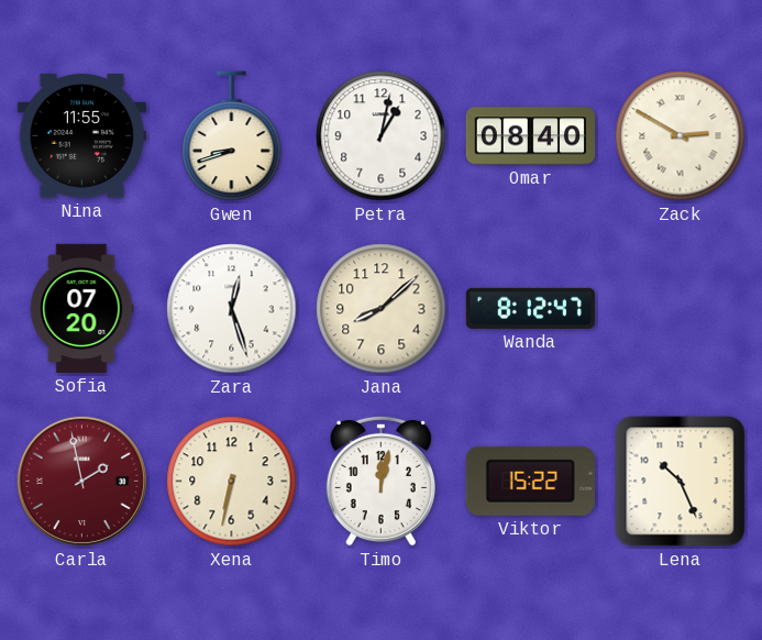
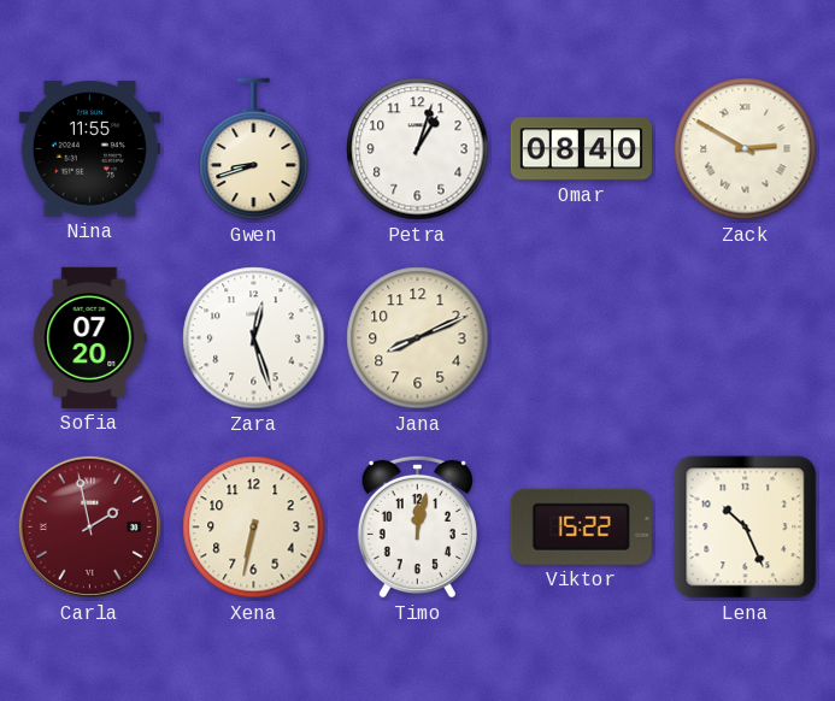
Petra: 1:02 -> 1:03 (418, 149)
Jana: 8:08 -> 8:11 (418, 338)
Wanda: 8:12 -> none (530, 308)
